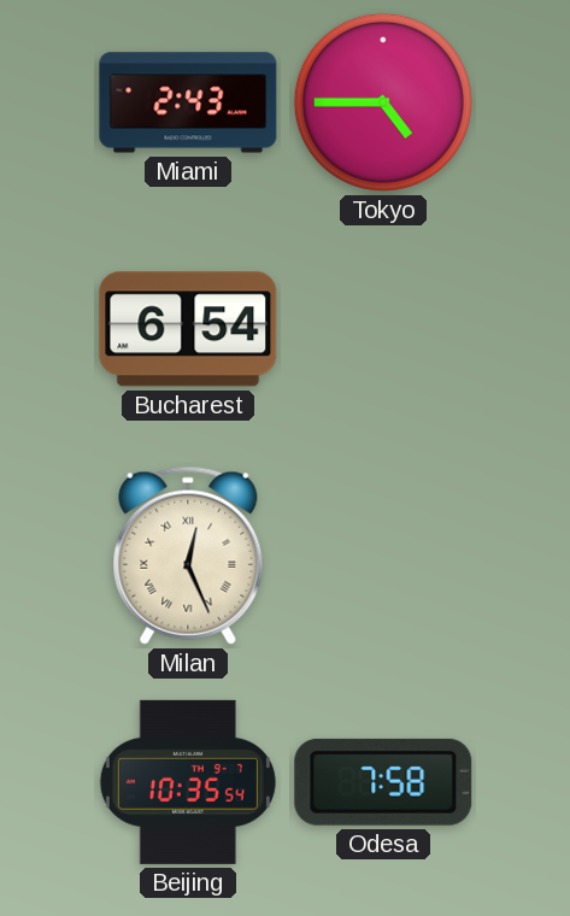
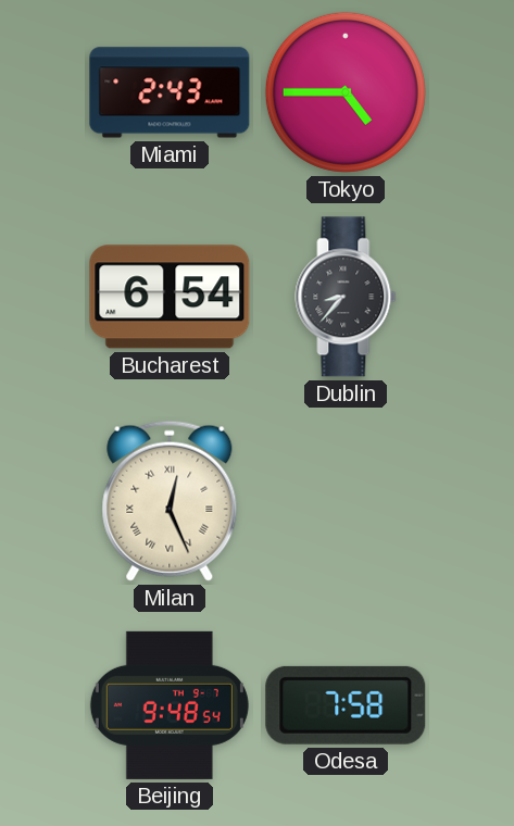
Dublin: none -> 8:37 (346, 297)
Beijing: 10:35 -> 9:48 (170, 705)
